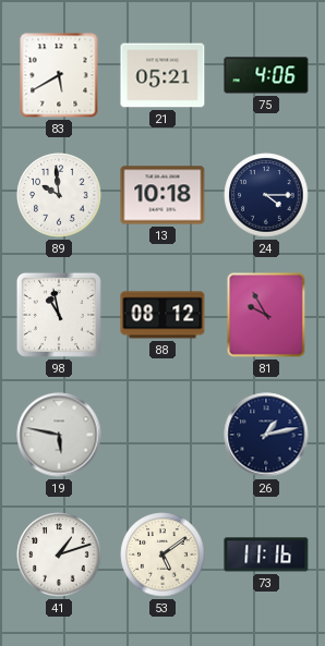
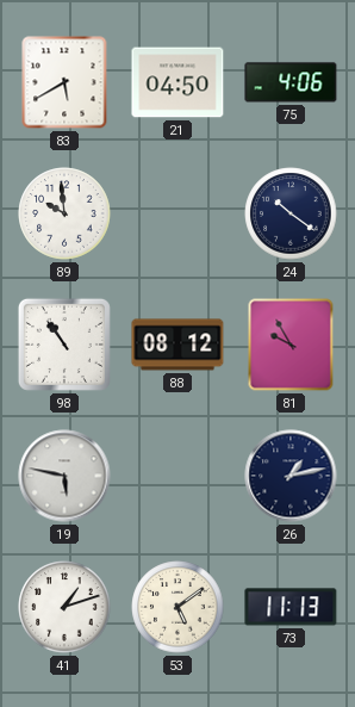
21: 05:21 -> 04:50 (177, 82)
13: 10:18 -> none (162, 195)
24: 4:15 -> 10:21 (291, 213)
98: 10:58 -> 10:54 (64, 345)
73: 11:16 -> 11:13 (291, 607)
